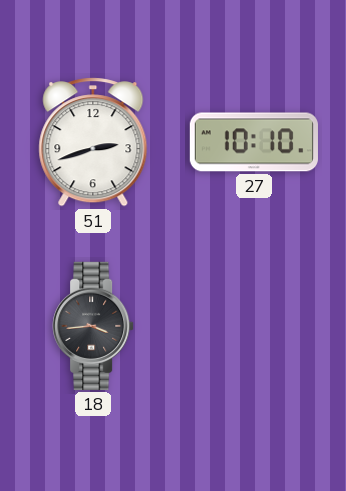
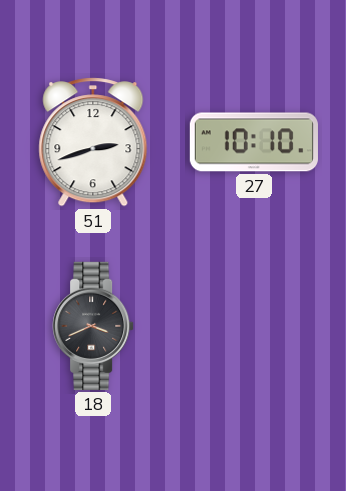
18: 3:44 -> 3:41 (93, 326)
